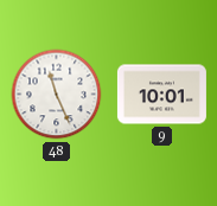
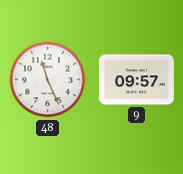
9: 10:01 -> 09:57 (136, 80)
